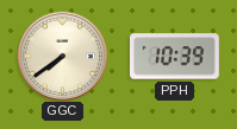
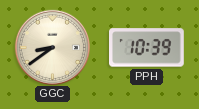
GGC: 7:39 -> 8:39 (52, 47)
